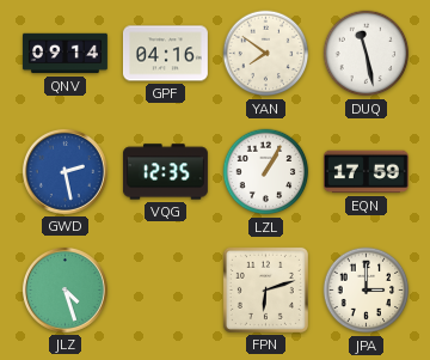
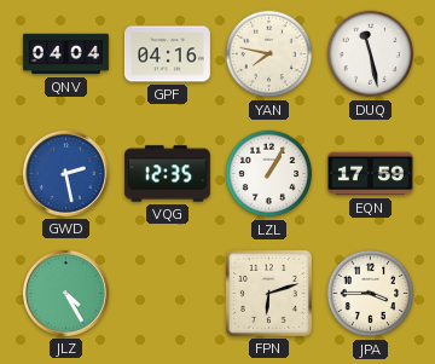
QNV: 09:14 -> 04:04 (65, 54)
YAN: 7:51 -> 7:47 (269, 54)
JLZ: 4:27 -> 4:25 (65, 293)
JPA: 3:00 -> 3:45 (371, 294)
